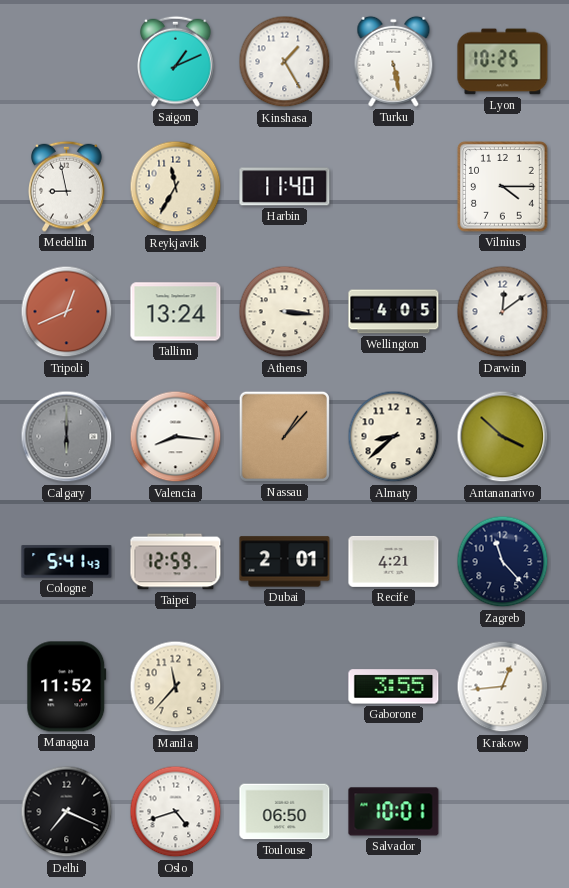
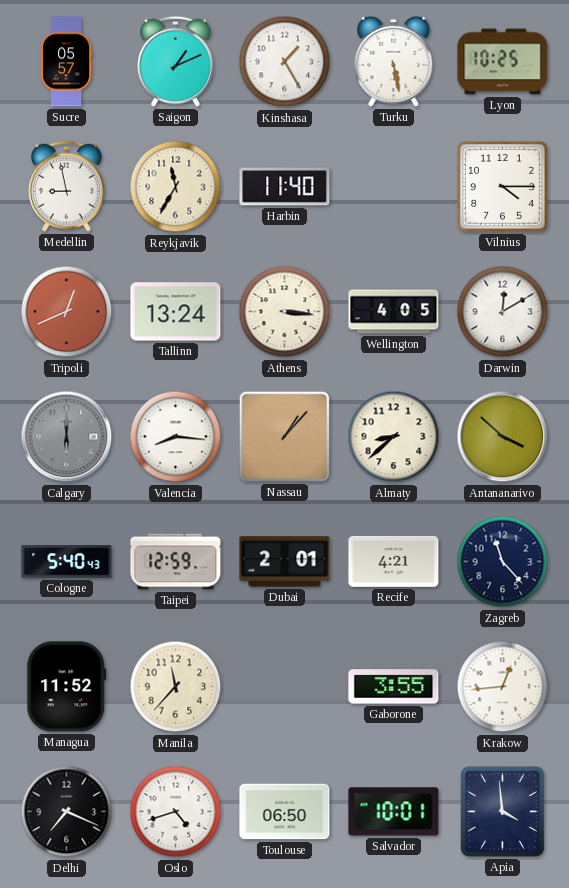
Sucre: none -> 05:57 (66, 62)
Darwin: 12:09 -> 12:10 (503, 312)
Cologne: 5:41 -> 5:40 (67, 562)
Apia: none -> 3:59 (502, 812)
